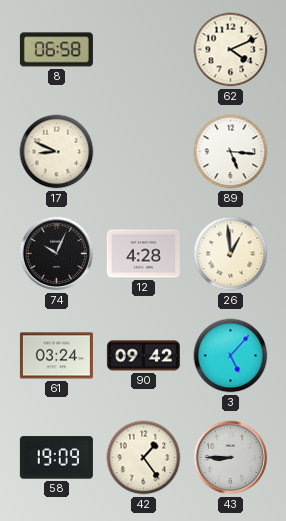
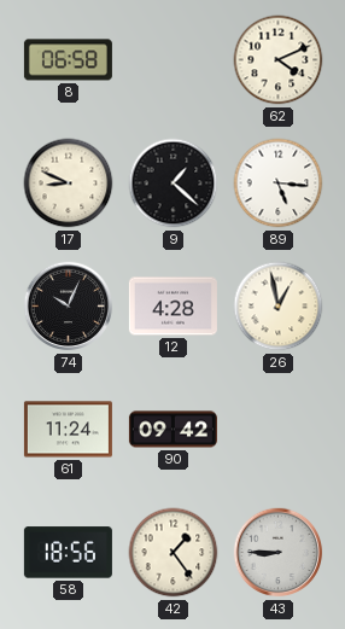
9: none -> 1:22 (174, 184)
26: 12:59 -> 12:58 (279, 307)
61: 03:24 -> 11:24 (68, 430)
3: 5:07 -> none (231, 356)
58: 19:09 -> 18:56 (68, 553)
